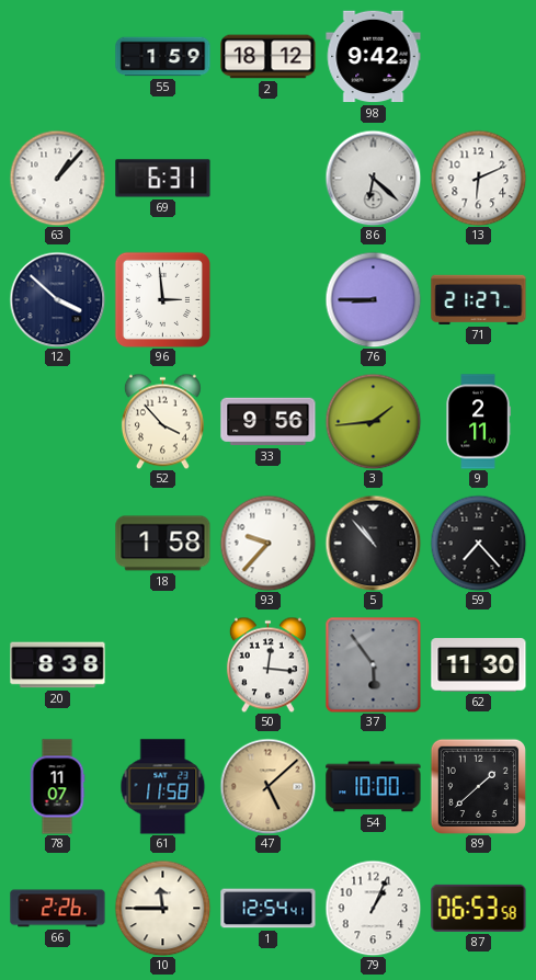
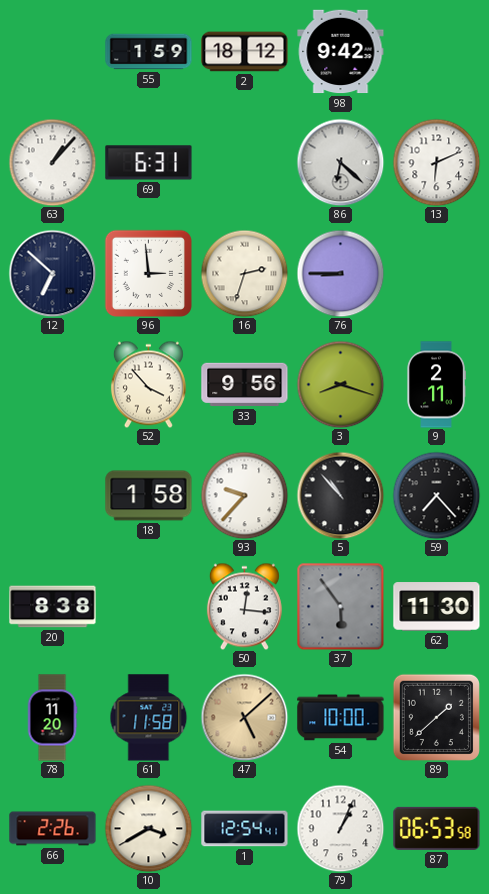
12: 3:52 -> 6:52 (52, 273)
16: none -> 2:33 (244, 273)
71: 21:27 -> none (479, 299)
3: 1:44 -> 8:18 (340, 384)
78: 11:07 -> 11:20 (52, 718)
10: 11:45 -> 3:40 (148, 828)
